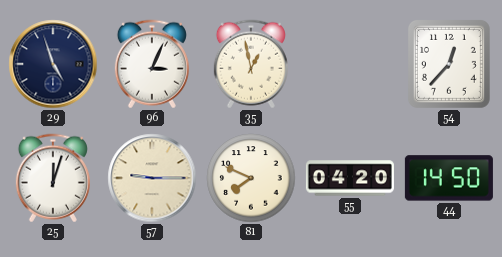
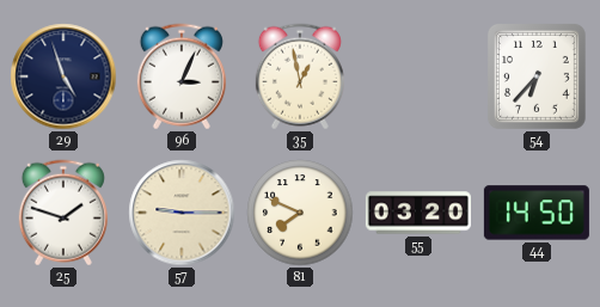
54: 12:37 -> 6:37 (537, 76)
25: 12:03 -> 1:48 (63, 213)
55: 04:20 -> 03:20 (418, 213)
